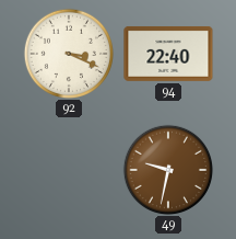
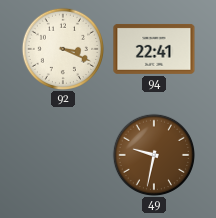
94: 22:40 -> 22:41 (154, 49)
